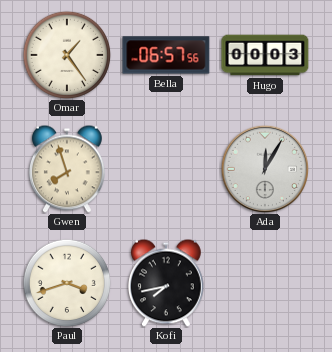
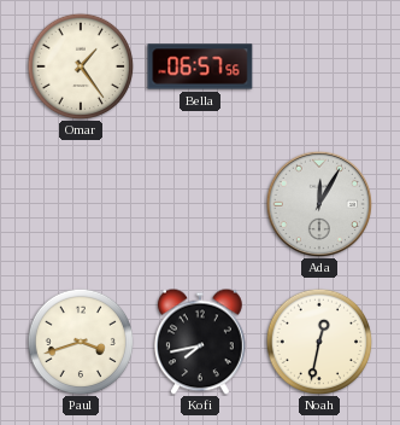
Hugo: 00:03 -> none (265, 55)
Gwen: 7:57 -> none (68, 169)
Noah: none -> 12:32 (319, 342)
